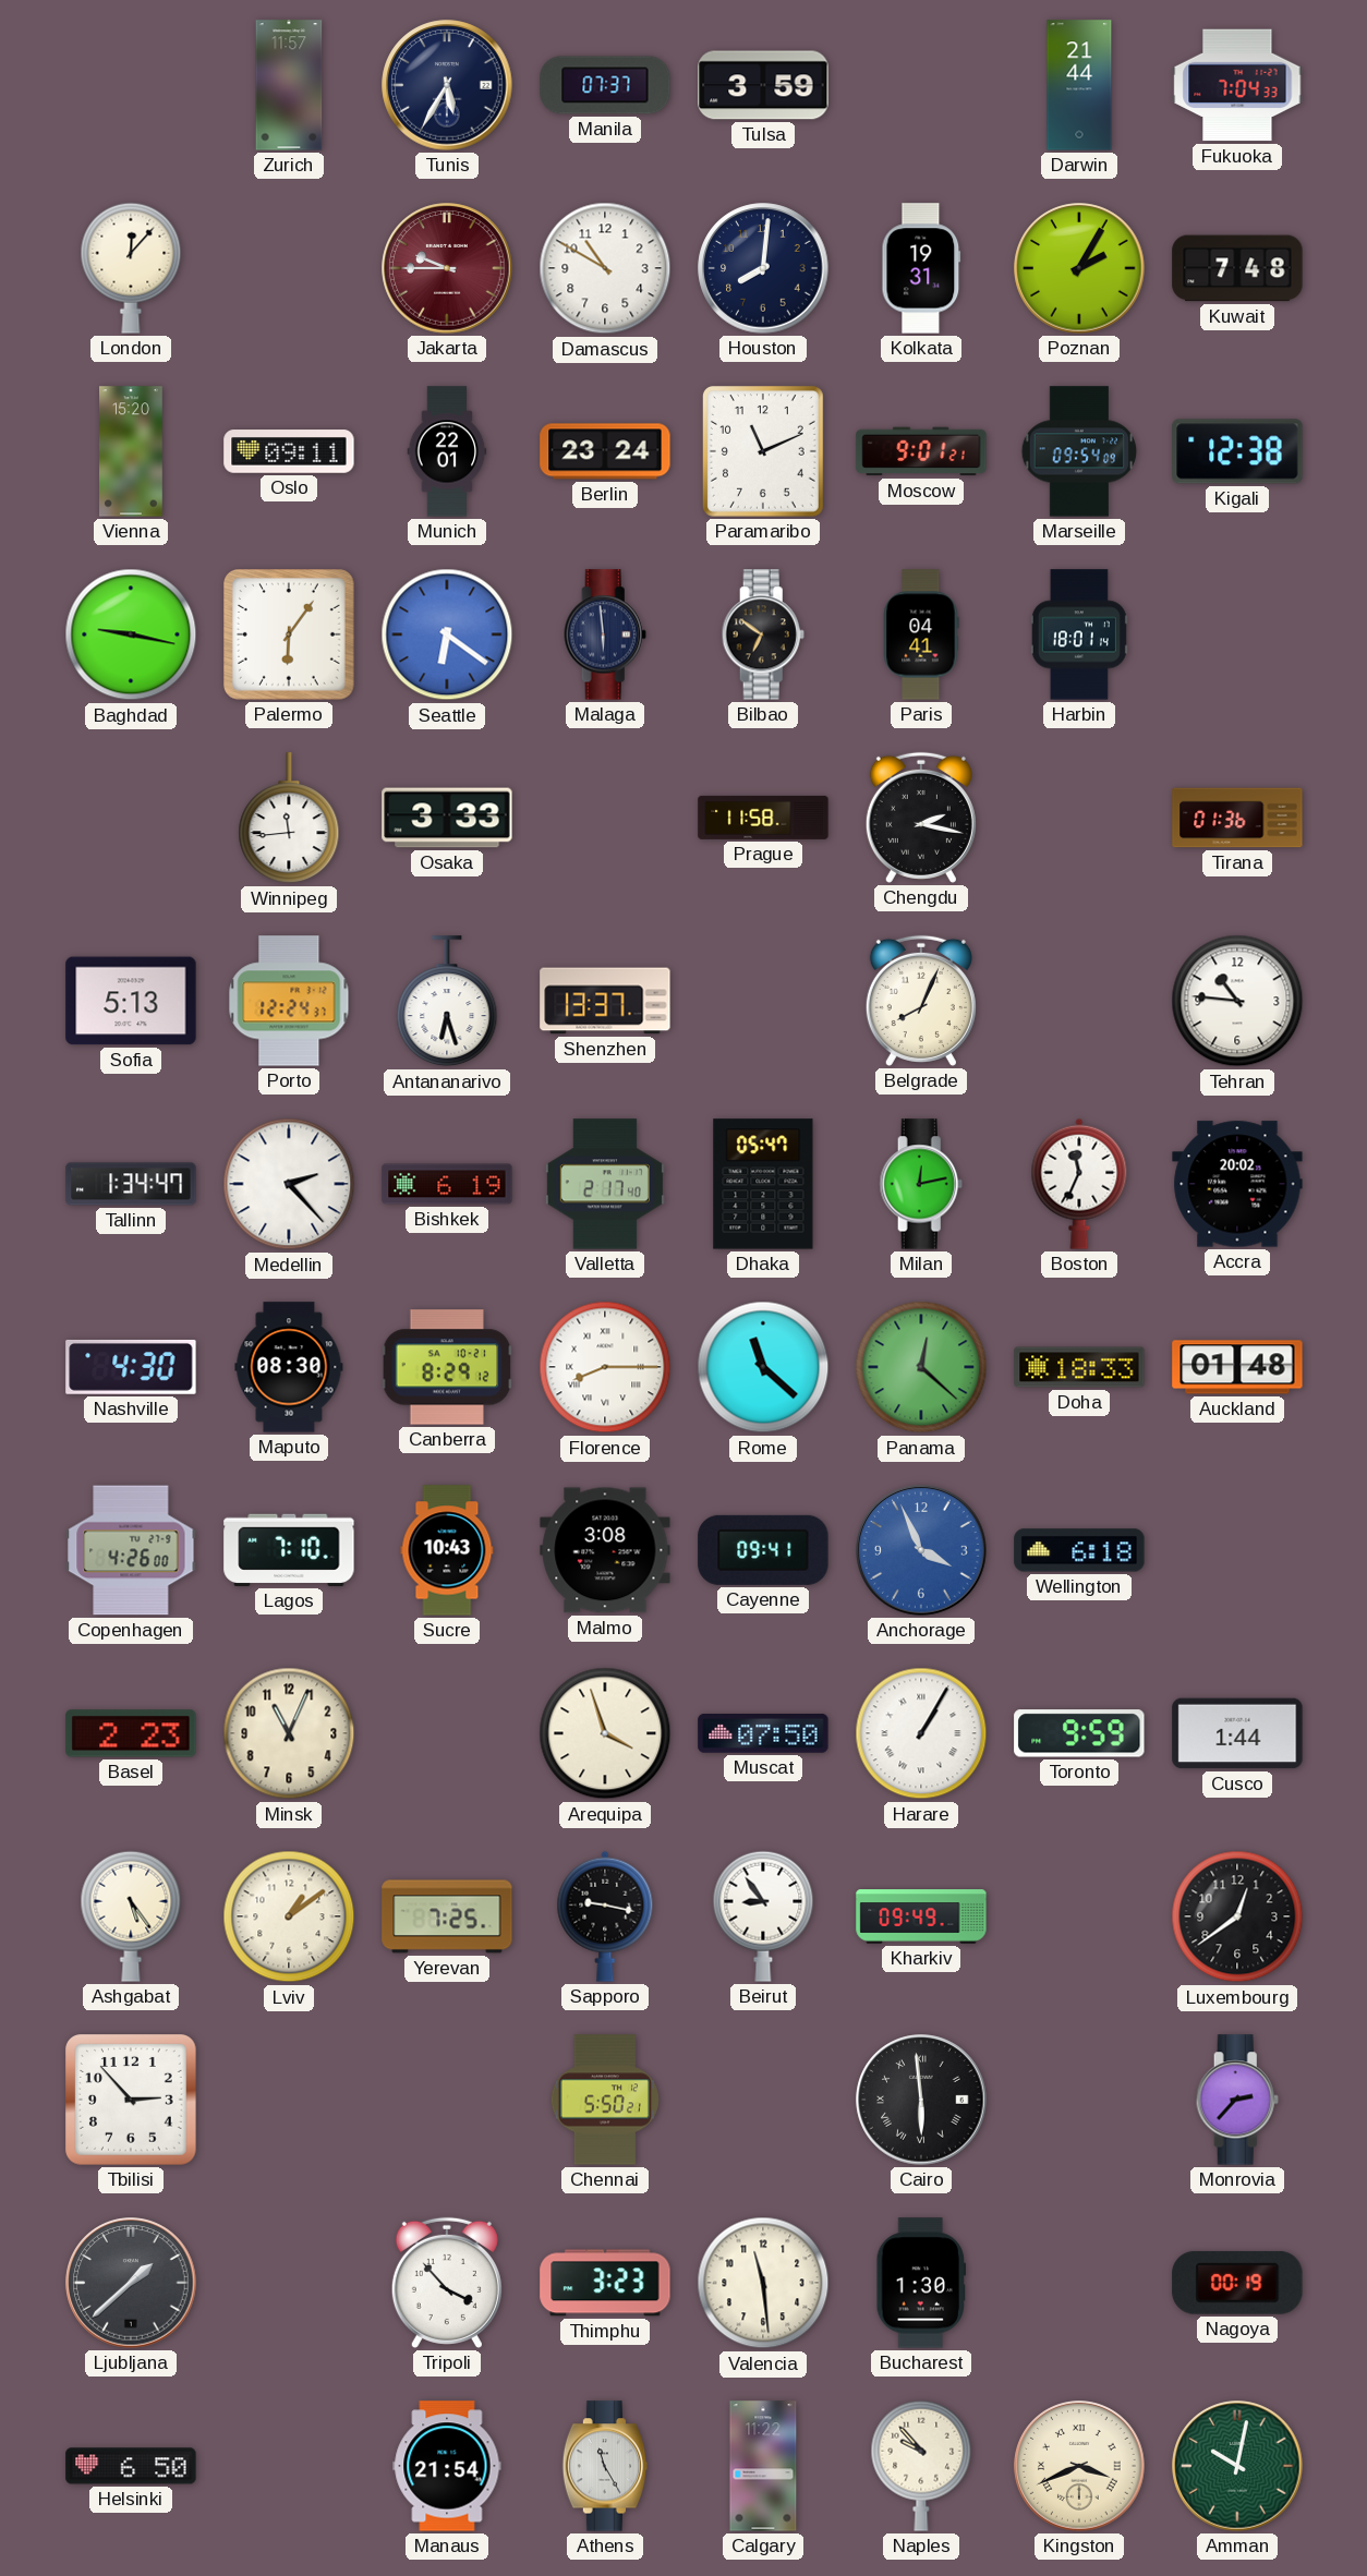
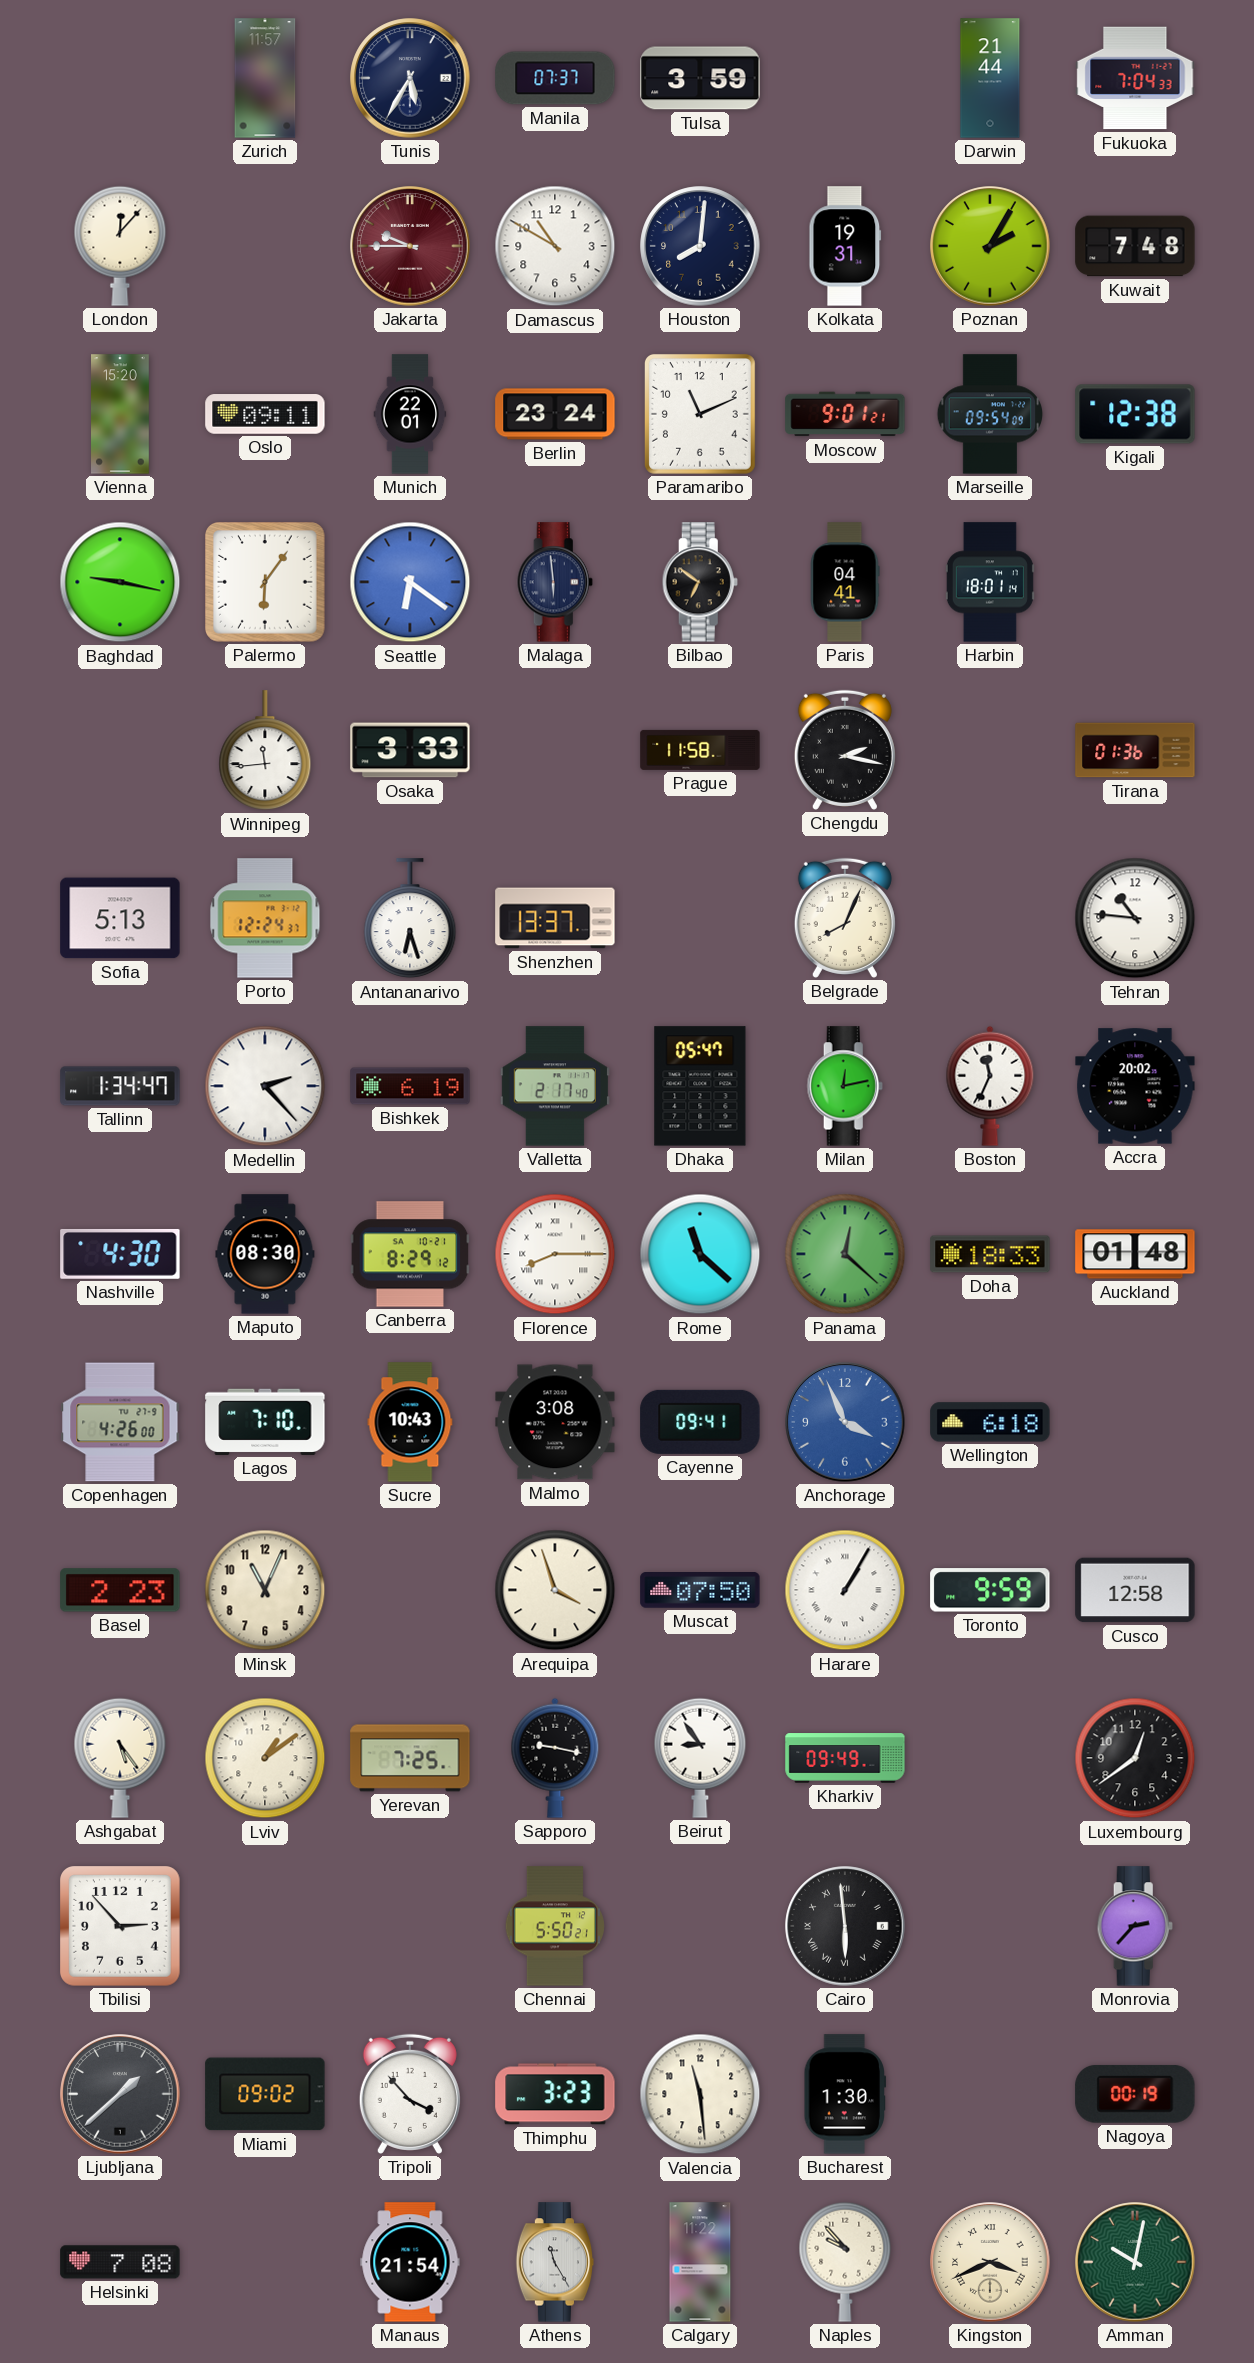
Cusco: 1:44 -> 12:58 (1135, 1590)
Miami: none -> 09:02 (265, 2094)
Helsinki: 6:50 -> 7:08 (120, 2262)
